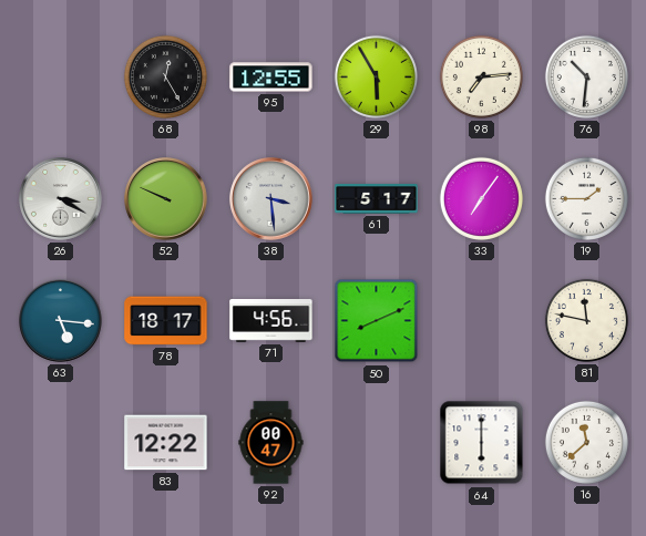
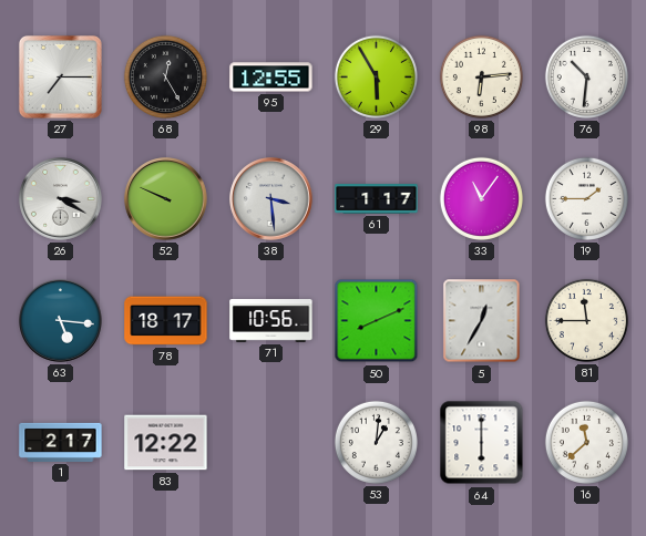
27: none -> 7:15 (60, 76)
98: 7:14 -> 6:14 (481, 76)
61: 5:17 -> 1:17 (377, 199)
33: 7:06 -> 11:06 (481, 198)
71: 4:56 -> 10:56 (271, 321)
5: none -> 12:35 (482, 321)
81: 11:47 -> 11:45 (586, 320)
1: none -> 2:17 (61, 442)
92: 00:47 -> none (271, 443)
53: none -> 1:01 (376, 442)
